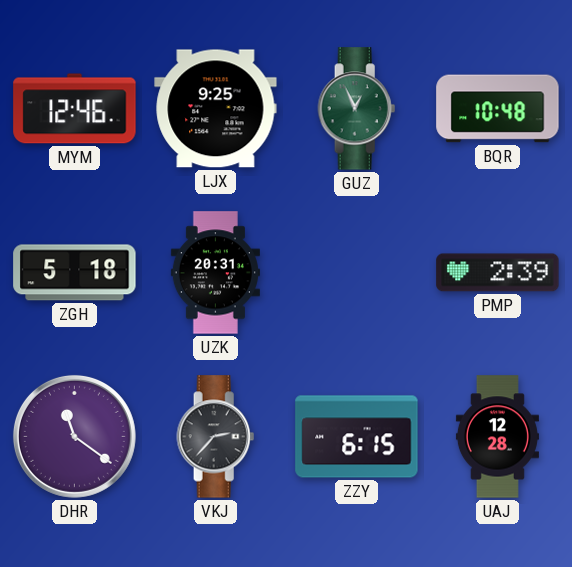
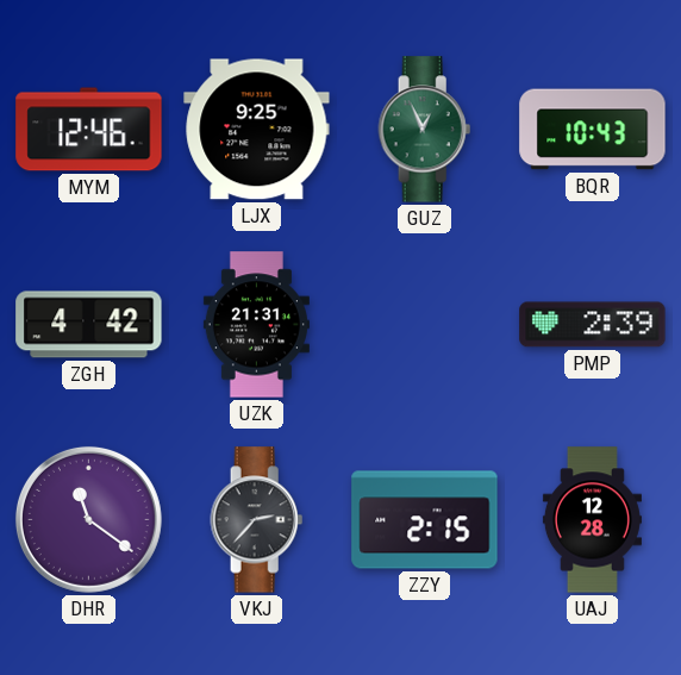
BQR: 10:48 -> 10:43 (593, 130)
ZGH: 5:18 -> 4:42 (89, 325)
UZK: 20:31 -> 21:31 (256, 325)
ZZY: 6:15 -> 2:15 (425, 520)
